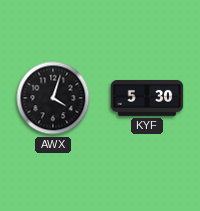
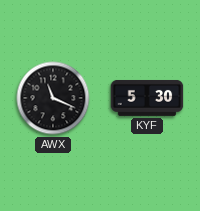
AWX: 4:03 -> 11:19 (53, 98)
